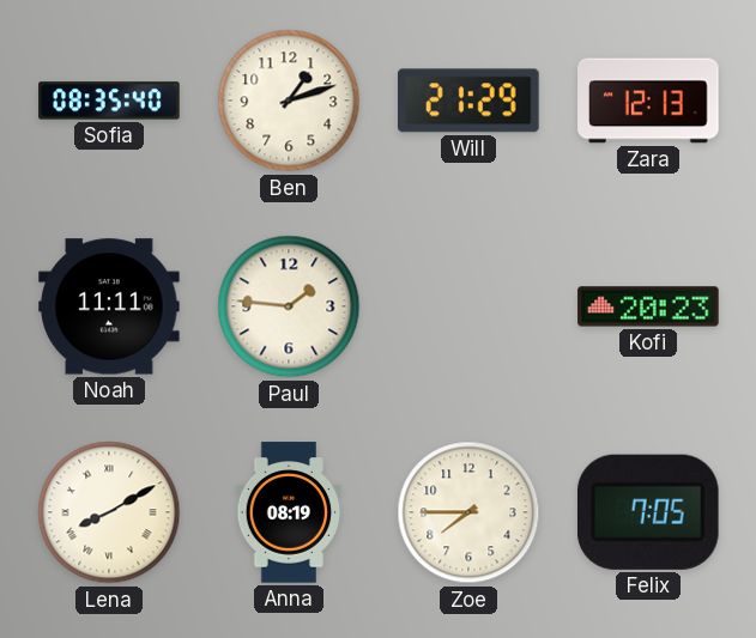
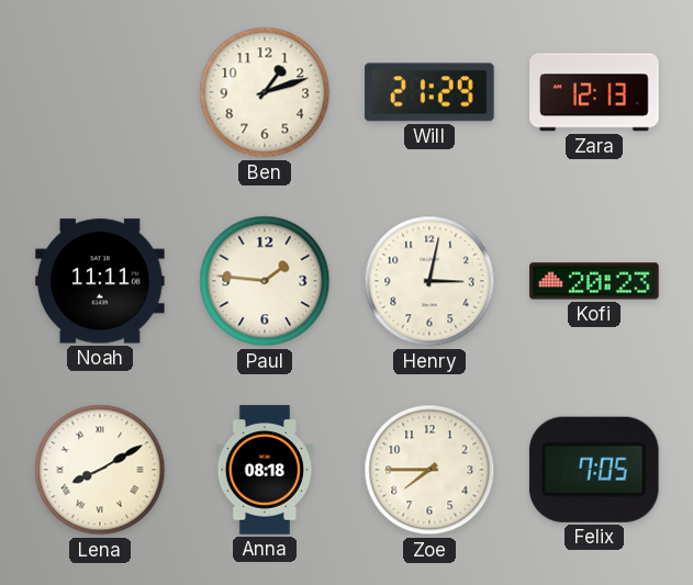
Sofia: 08:35 -> none (109, 101)
Henry: none -> 3:02 (429, 281)
Anna: 08:19 -> 08:18 (265, 470)
